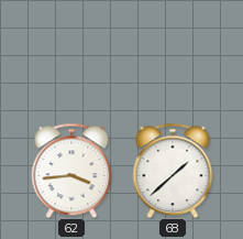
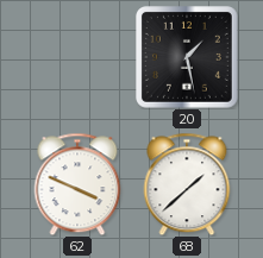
20: none -> 1:28 (188, 58)
62: 3:44 -> 3:49 (77, 184)
